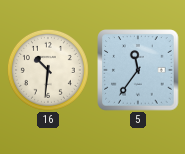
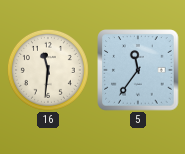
16: 10:31 -> 11:31 (48, 70)
